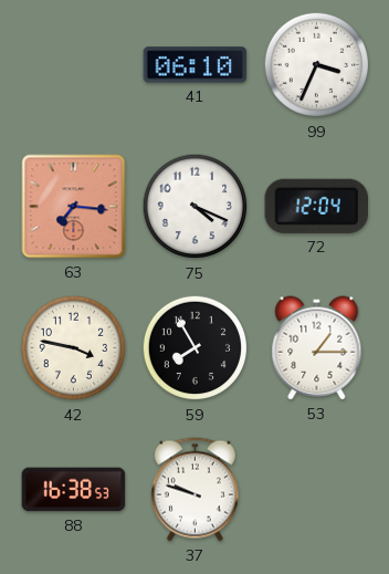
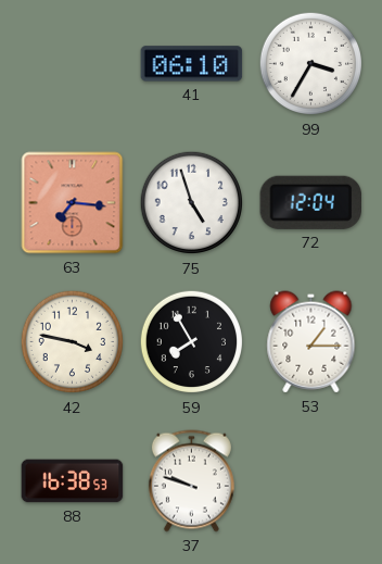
99: 3:34 -> 3:35 (311, 64)
75: 4:19 -> 4:57 (192, 203)
